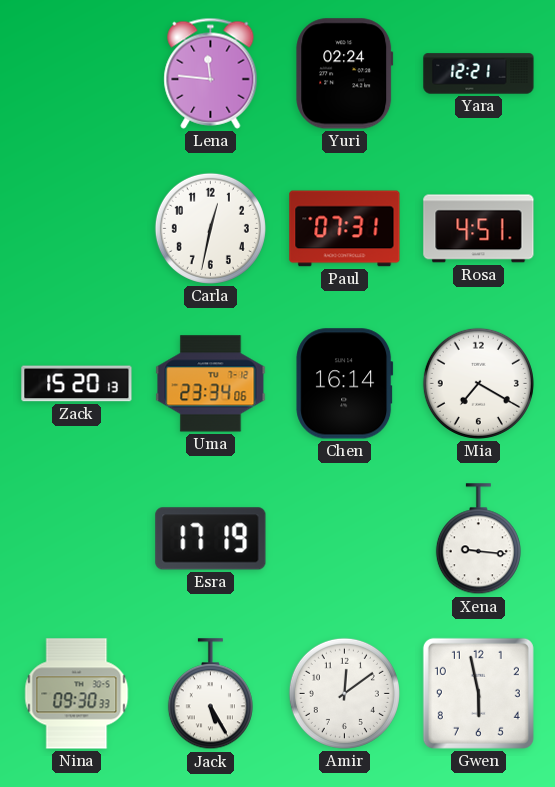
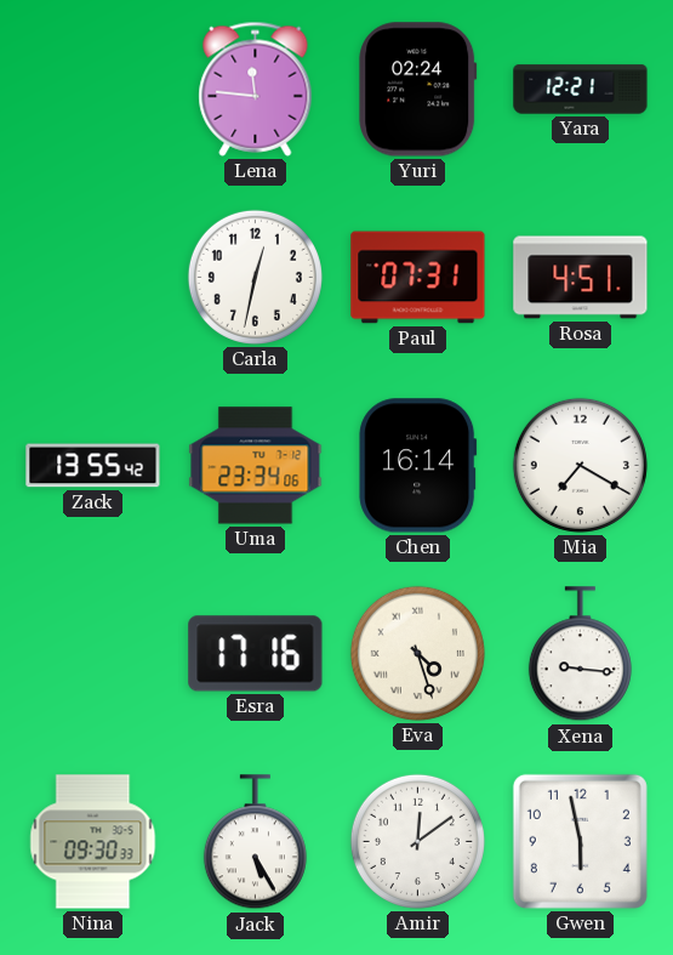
Zack: 15:20 -> 13:55 (93, 466)
Esra: 17:19 -> 17:16 (256, 654)
Eva: none -> 4:27 (417, 653)
